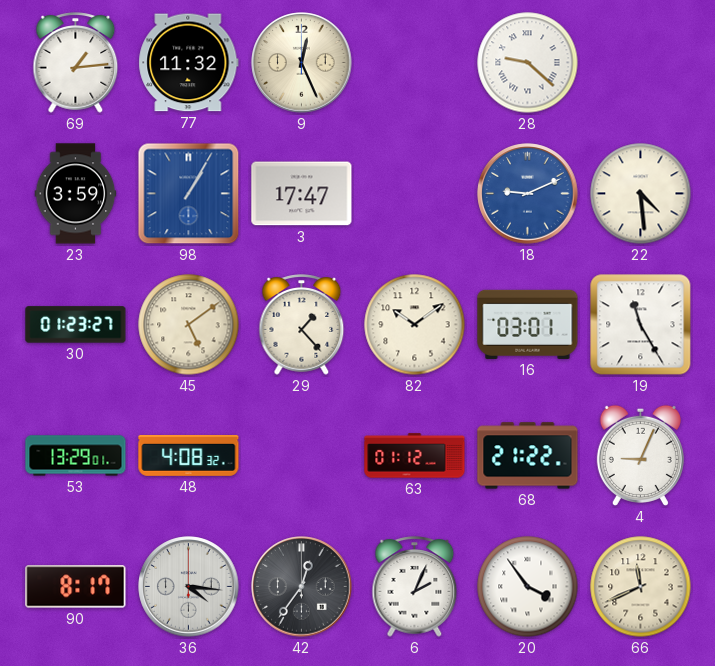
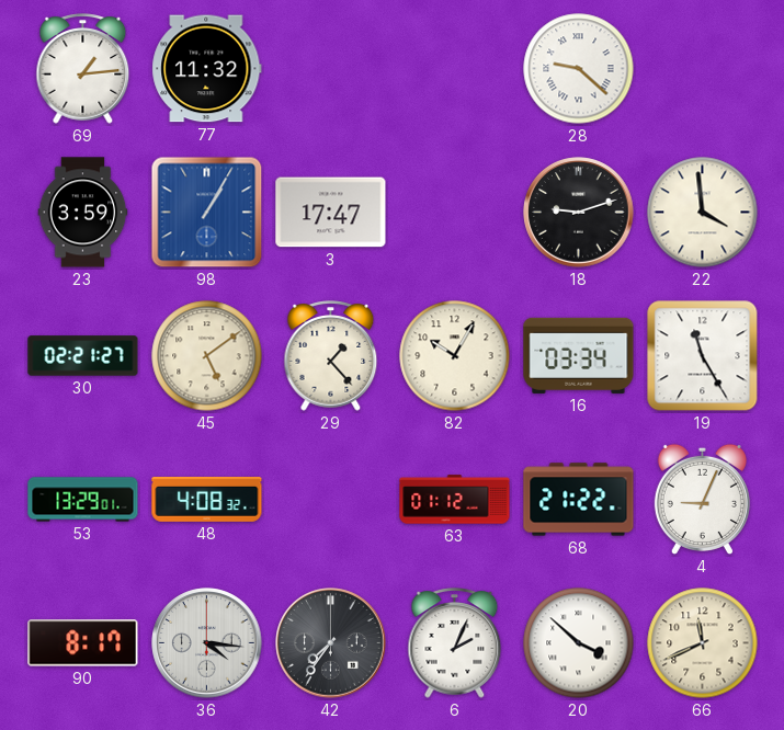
9: 12:26 -> none (302, 63)
18: 9:11 -> 9:12 (579, 213)
18 dial: blue -> black (579, 213)
22: 4:29 -> 3:59 (703, 213)
30: 01:23 -> 02:21 (83, 356)
82: 10:09 -> 10:05 (455, 356)
16: 03:01 -> 03:34 (579, 355)
42: 12:36 -> 7:36 (331, 643)
20: 3:54 -> 3:52 (579, 643)
